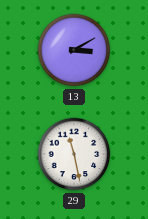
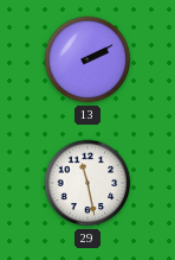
13: 3:10 -> 2:10 (87, 59)
